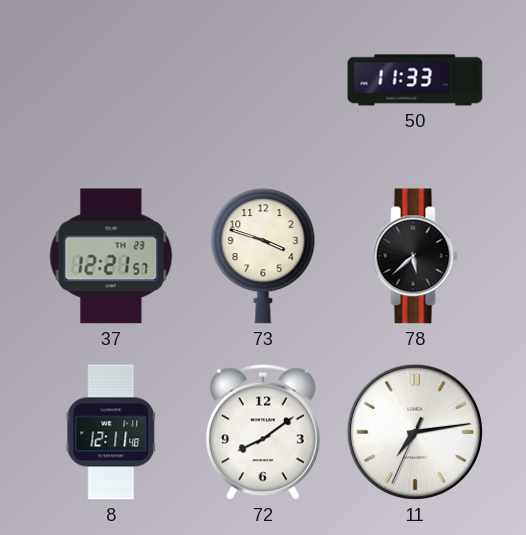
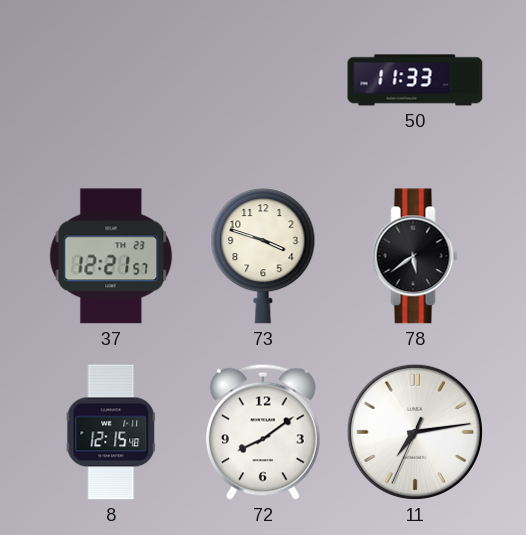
78: 5:38 -> 5:39 (415, 256)
8: 12:11 -> 12:15 (111, 432)
